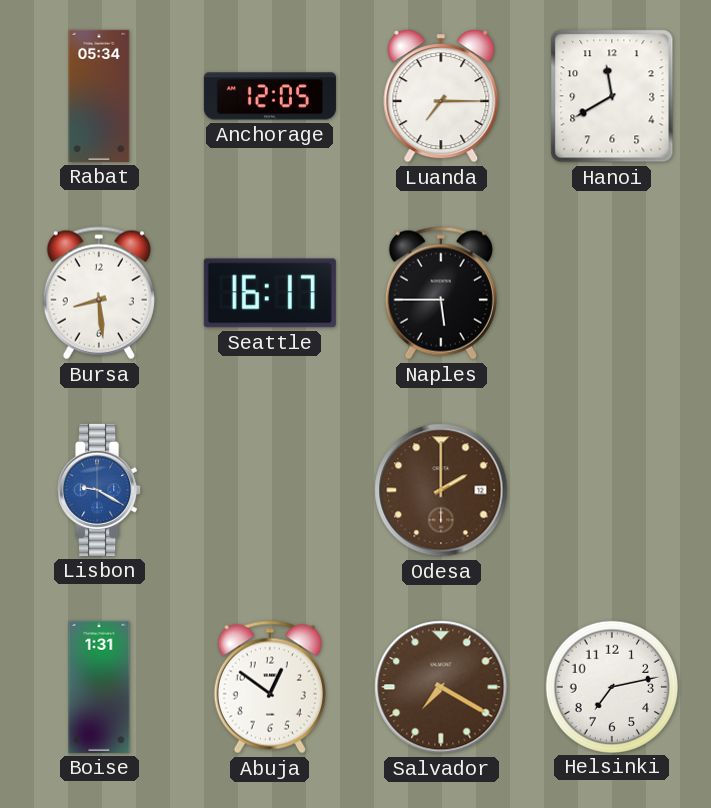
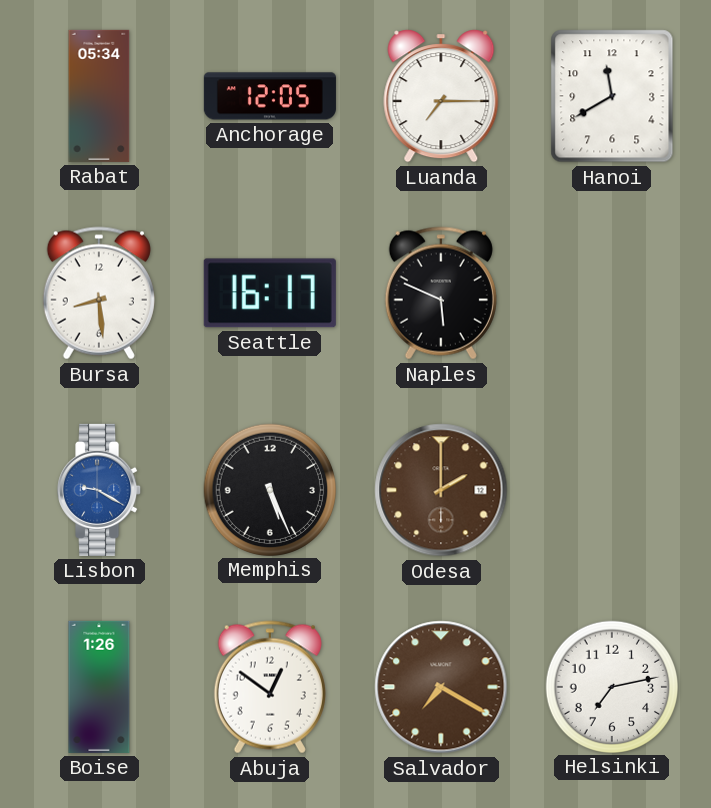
Naples: 5:45 -> 5:49 (441, 293)
Memphis: none -> 5:26 (269, 489)
Boise: 1:31 -> 1:26 (99, 687)
